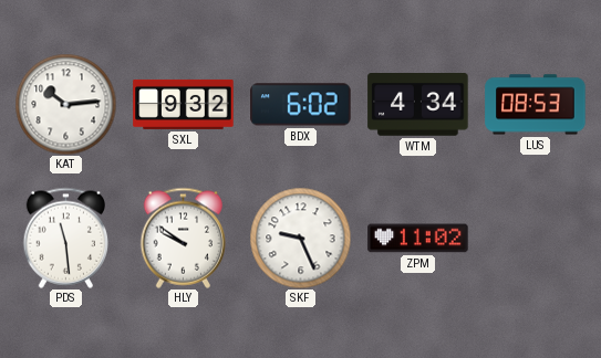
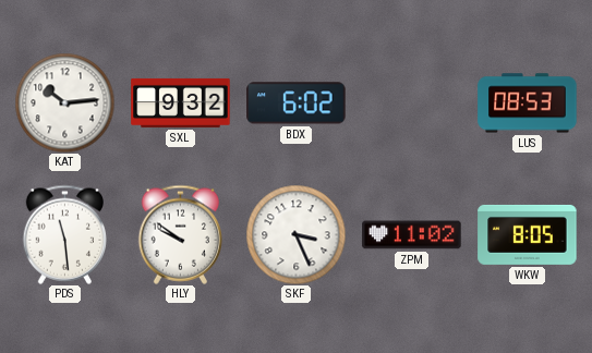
WTM: 4:34 -> none (418, 105)
SKF: 9:26 -> 3:26 (295, 234)
WKW: none -> 8:05 (528, 234)
